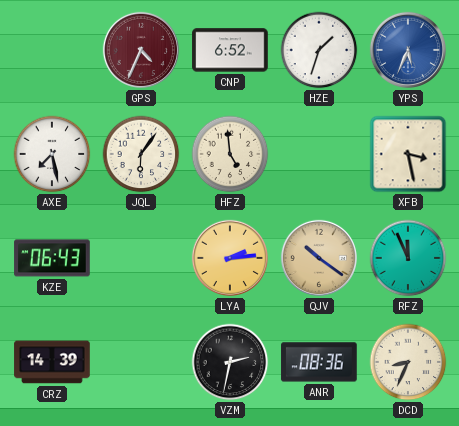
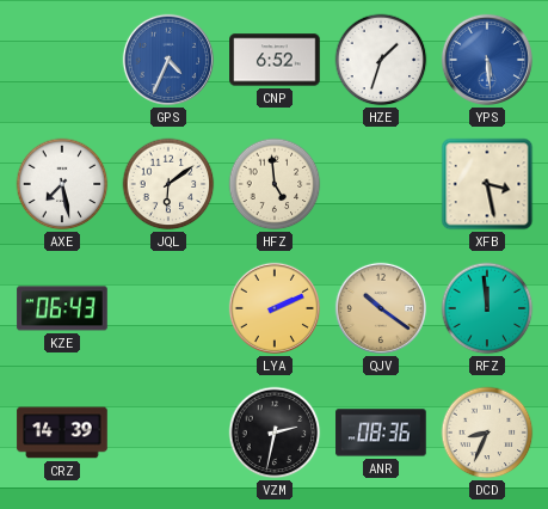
GPS dial: burgundy -> blue (168, 60)
YPS: 5:34 -> 5:29 (487, 60)
JQL: 6:06 -> 6:09 (168, 184)
LYA: 2:14 -> 2:11 (275, 308)
RFZ: 11:56 -> 11:59 (487, 308)
